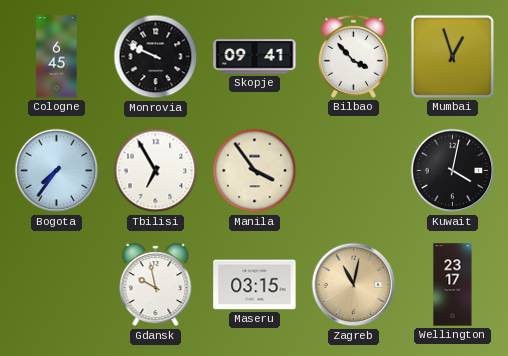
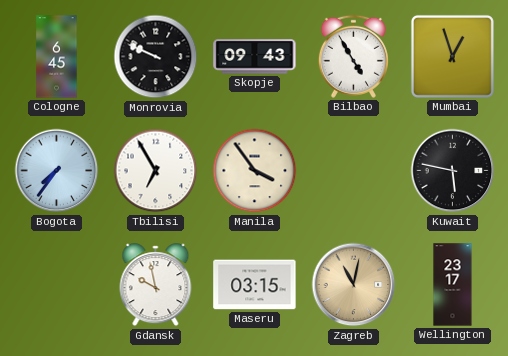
Skopje: 09:41 -> 09:43 (255, 57)
Bilbao: 3:53 -> 4:55 (353, 56)
Kuwait: 4:02 -> 5:47 (453, 171)
